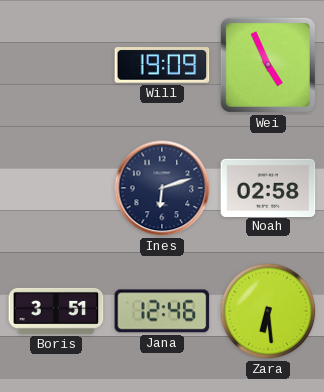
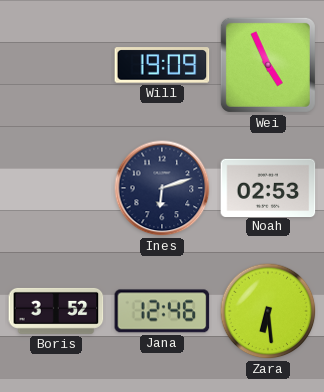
Noah: 02:58 -> 02:53 (268, 187)
Boris: 3:51 -> 3:52 (56, 311)
